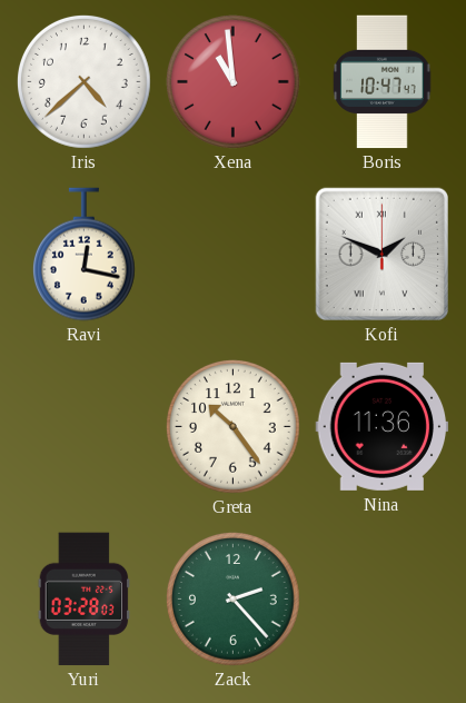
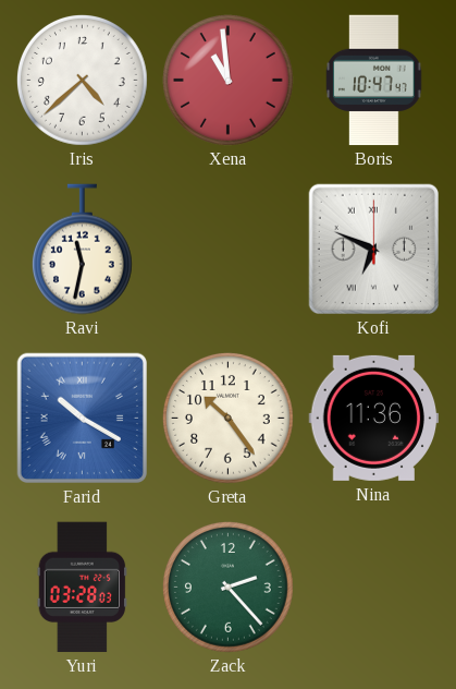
Ravi: 12:17 -> 11:32 (82, 250)
Kofi: 1:49 -> 6:49 (373, 249)
Farid: none -> 10:20 (82, 418)
